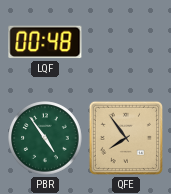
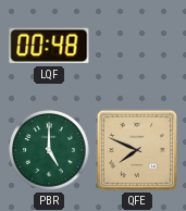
PBR: 4:54 -> 5:00 (49, 150)
QFE: 7:54 -> 7:49 (137, 150)
